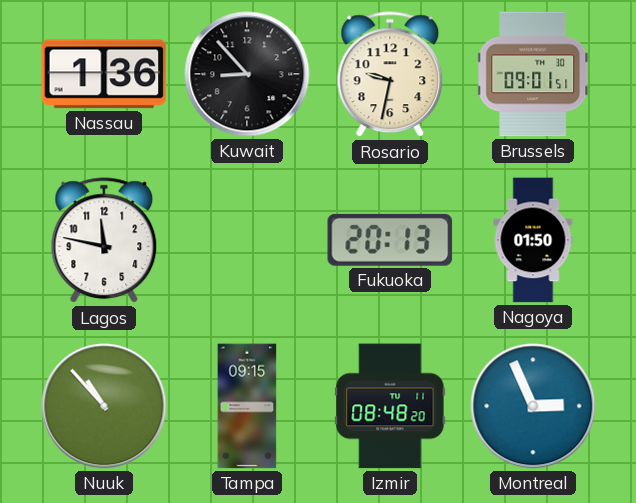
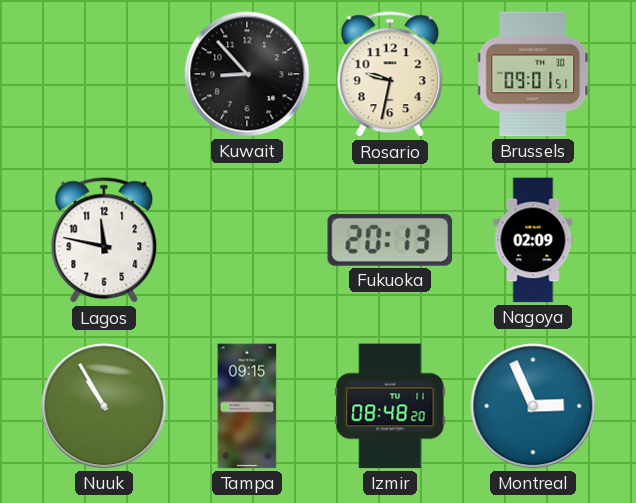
Nassau: 1:36 -> none (104, 74)
Nagoya: 01:50 -> 02:09 (533, 240)
Nuuk: 10:53 -> 10:55 (104, 406)
